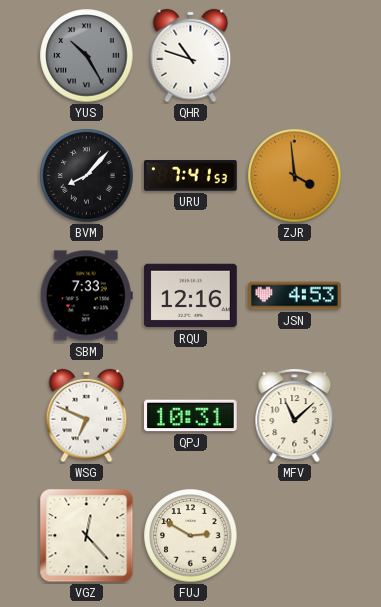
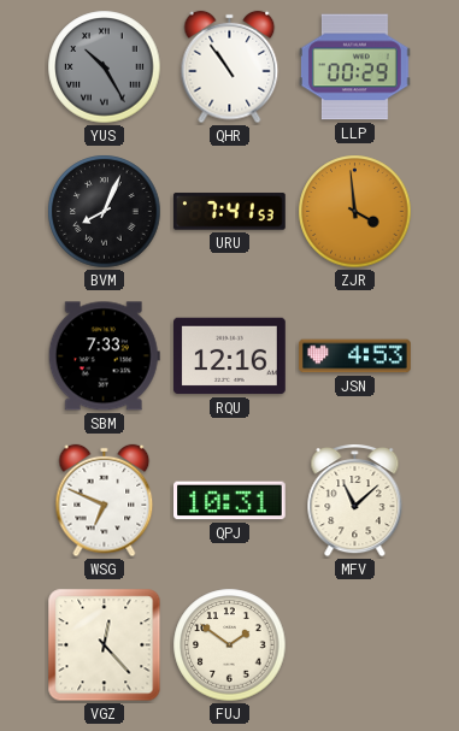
QHR: 10:48 -> 10:54 (230, 67)
LLP: none -> 00:29 (355, 67)
BVM: 8:07 -> 8:04 (105, 212)
FUJ: 2:50 -> 1:51 (230, 645)
